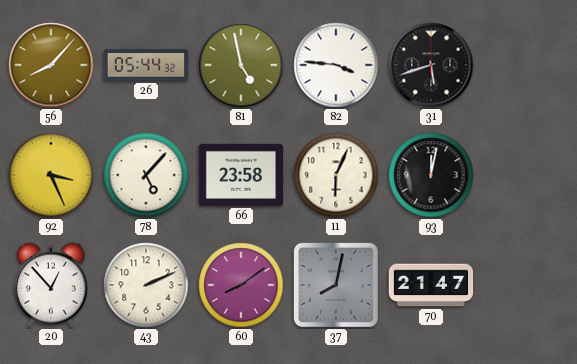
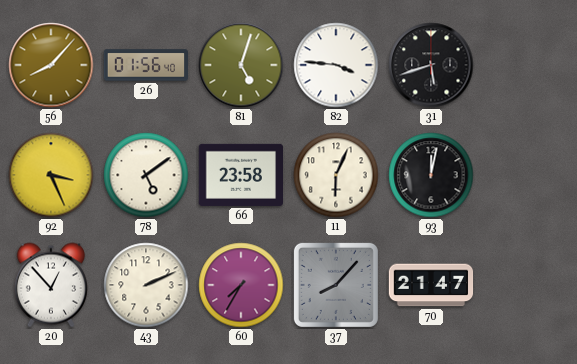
26: 05:44 -> 01:56 (146, 65)
81: 4:58 -> 5:03 (241, 65)
78: 5:07 -> 5:09 (146, 175)
60: 8:09 -> 7:35 (241, 285)
37: 8:02 -> 8:07 (336, 285)
